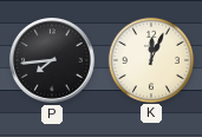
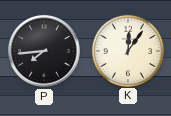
K: 12:04 -> 12:06 (127, 50)
